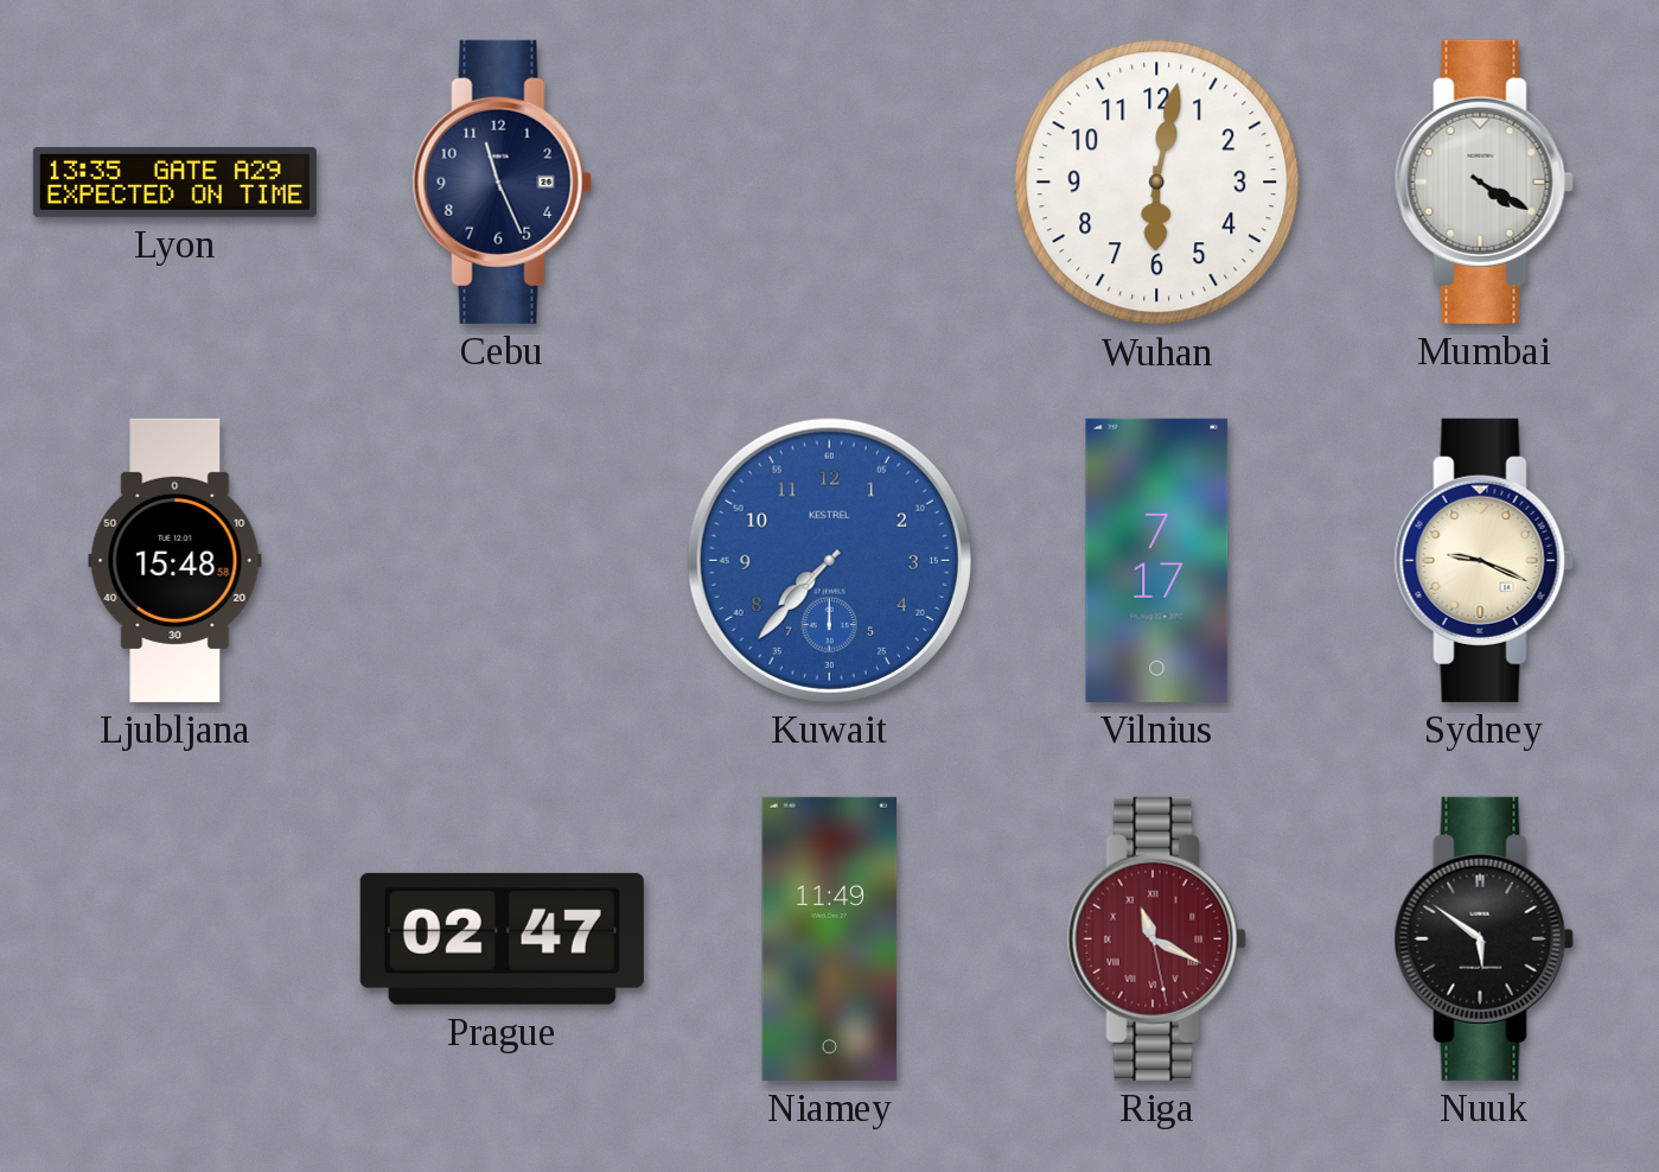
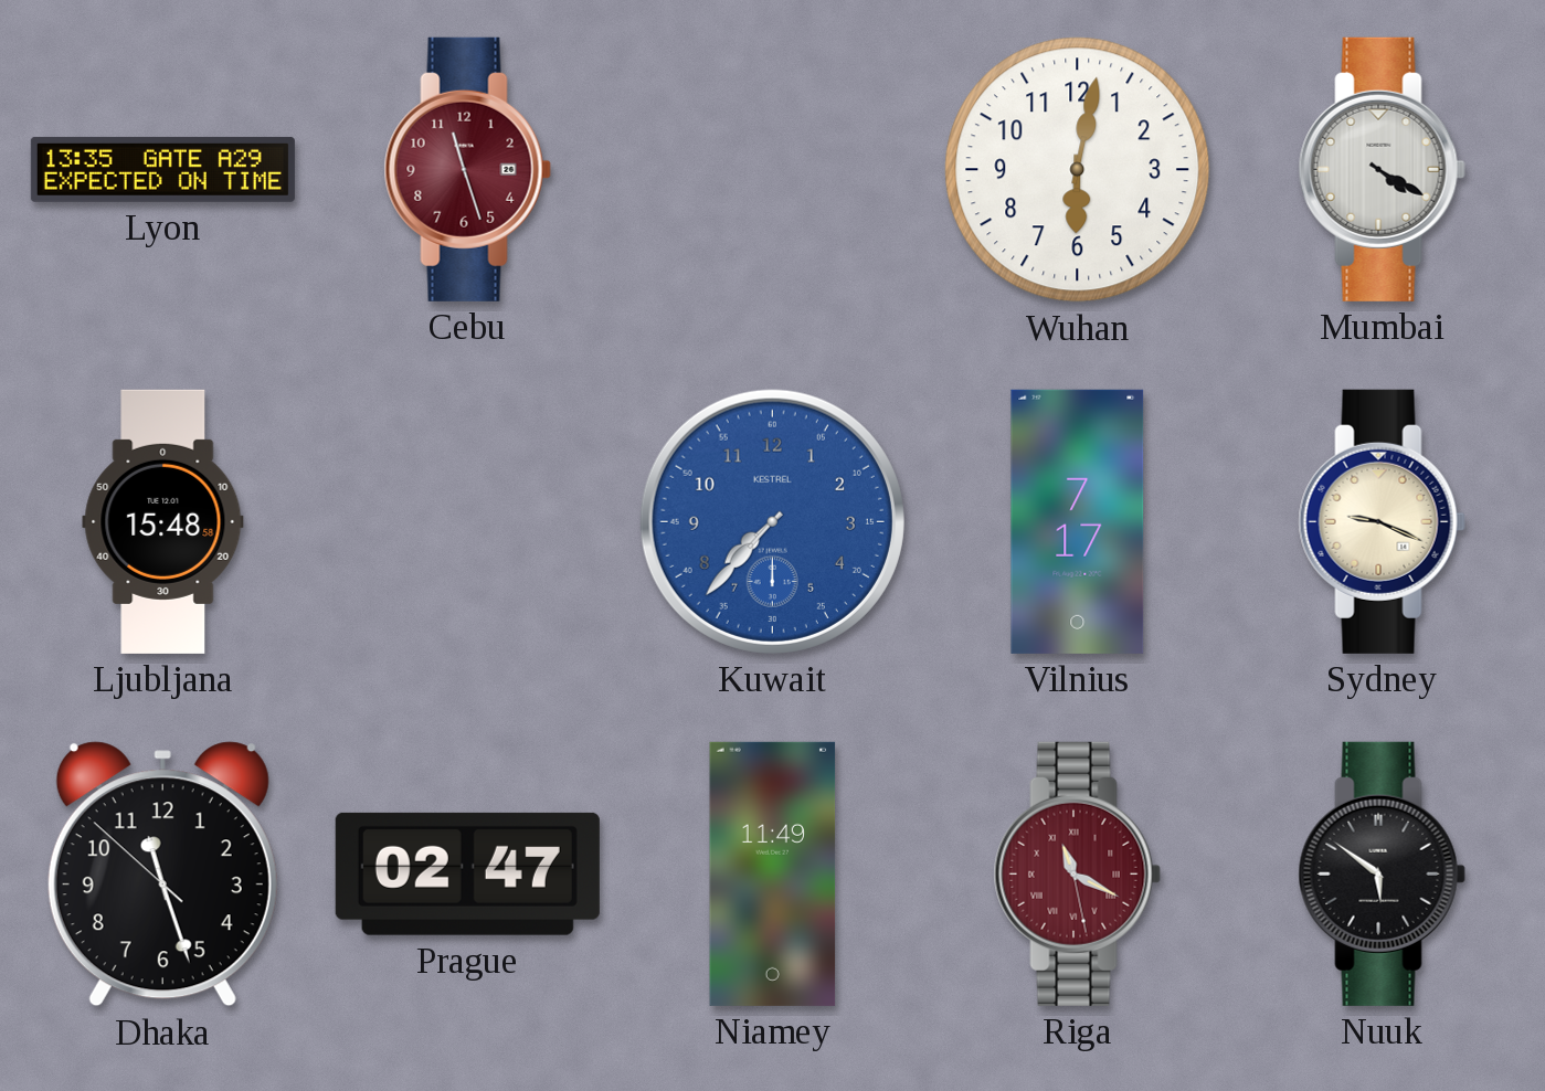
Cebu: 11:26 -> 11:27 (467, 169)
Cebu dial: navy -> burgundy (467, 169)
Dhaka: none -> 11:26 (162, 875)
